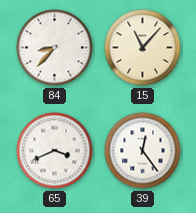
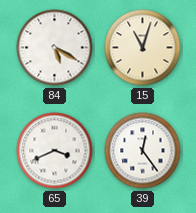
84: 8:37 -> 5:20 (55, 48)
15: 11:07 -> 11:03 (143, 48)
